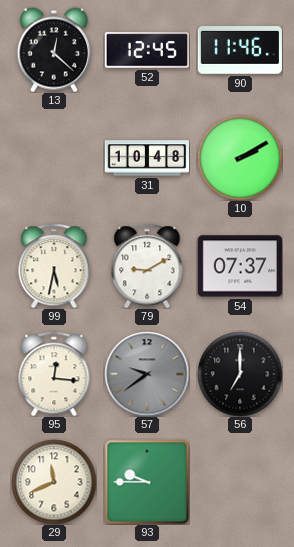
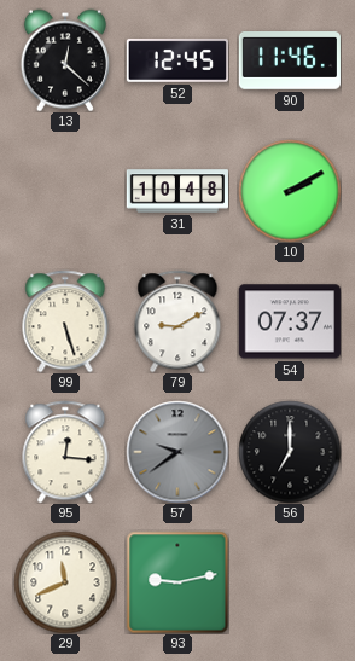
99: 5:32 -> 5:27 (65, 321)
93: 9:45 -> 9:13 (177, 582)
